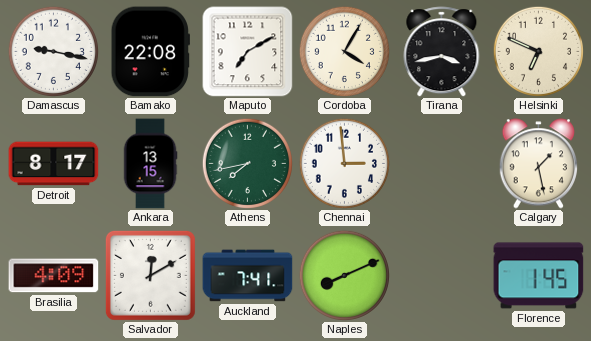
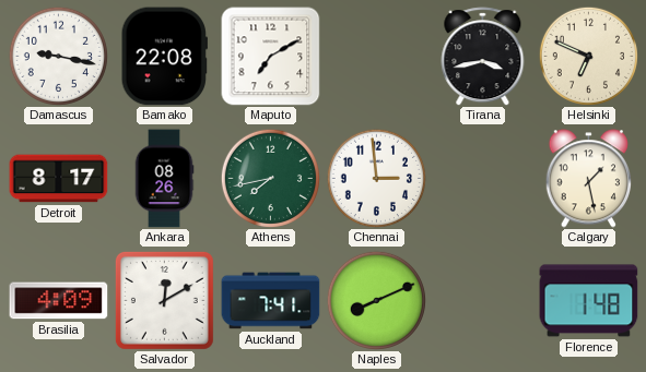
Cordoba: 4:05 -> none (344, 51)
Ankara: 13:15 -> 08:26 (164, 179)
Florence: 1:45 -> 1:48 (589, 301)
